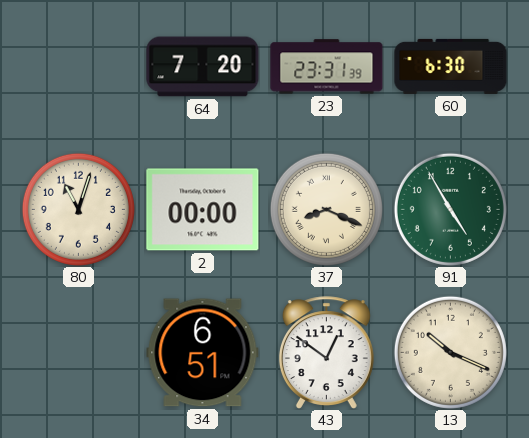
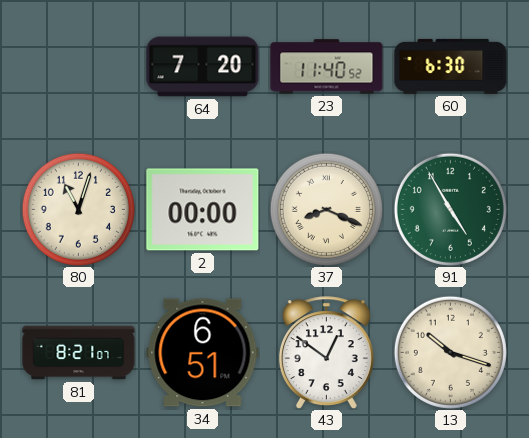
23: 23:31 -> 11:40 (327, 67)
81: none -> 8:21 (79, 353)
13: 10:19 -> 10:18 (450, 352)
